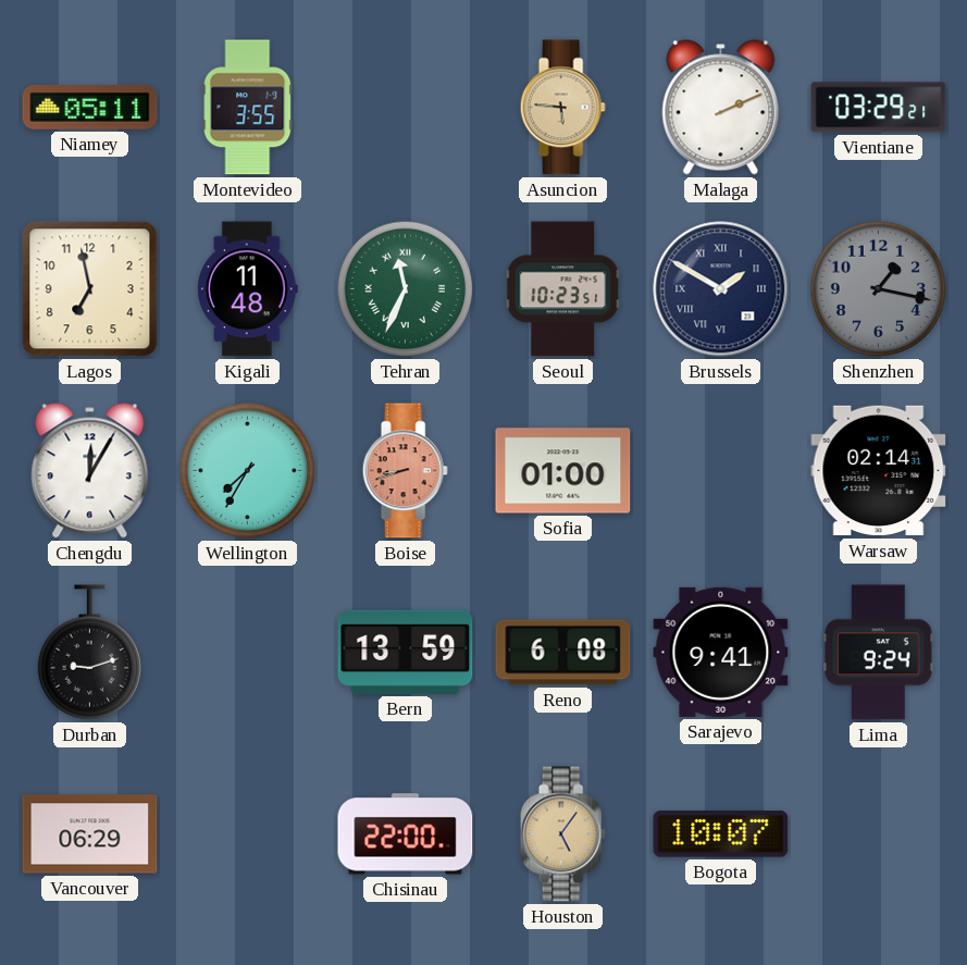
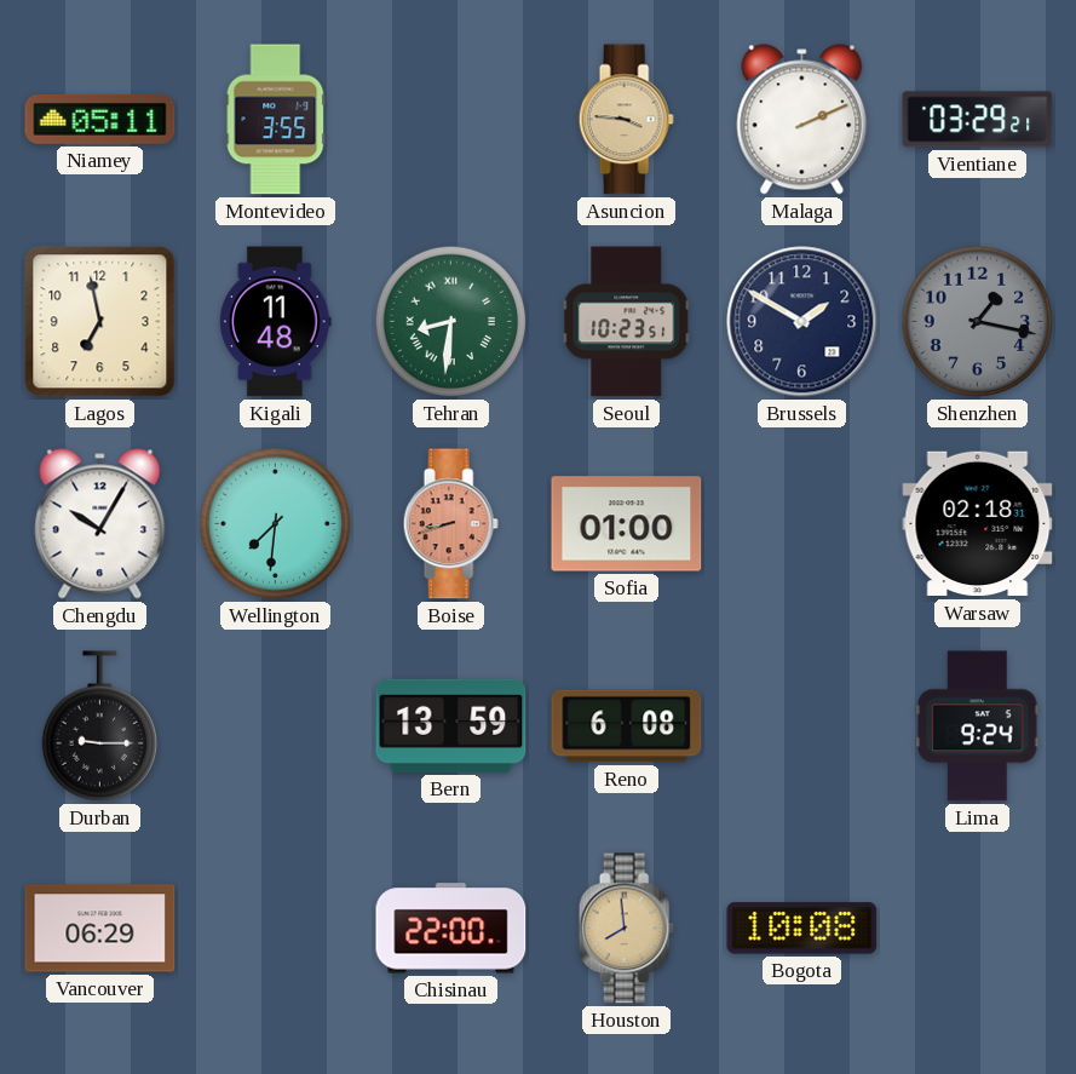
Asuncion: 5:46 -> 3:46 (626, 120)
Tehran: 11:34 -> 8:31 (451, 322)
Brussels numerals: Roman -> Arabic (802, 322)
Chengdu: 12:05 -> 10:05 (100, 524)
Wellington: 7:35 -> 7:31 (276, 524)
Warsaw: 02:14 -> 02:18 (978, 524)
Durban: 9:12 -> 9:15 (99, 726)
Sarajevo: 9:41 -> none (721, 652)
Houston: 5:06 -> 7:59 (626, 929)
Bogota: 10:07 -> 10:08 (802, 929)
